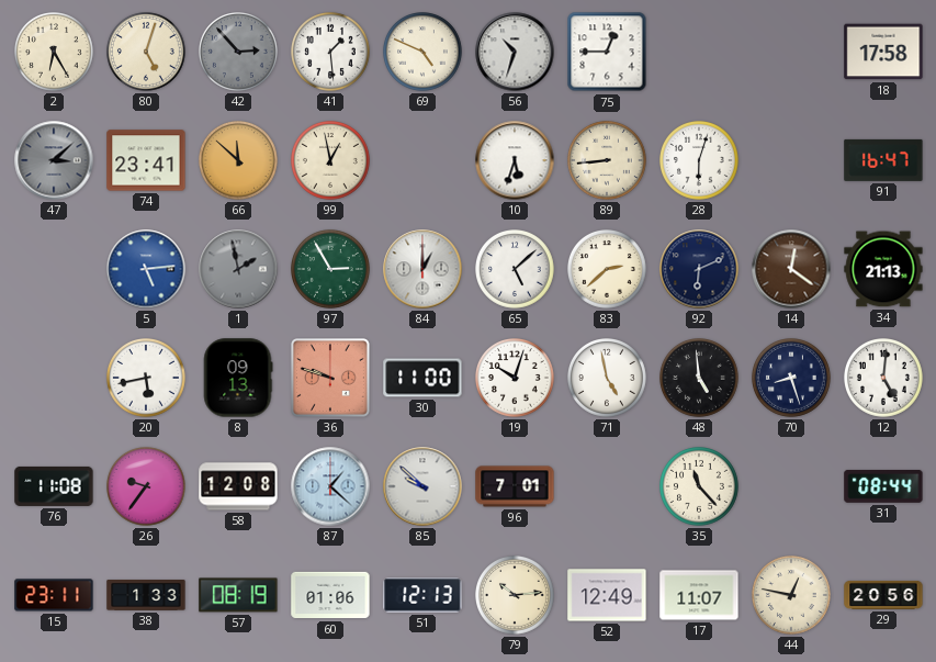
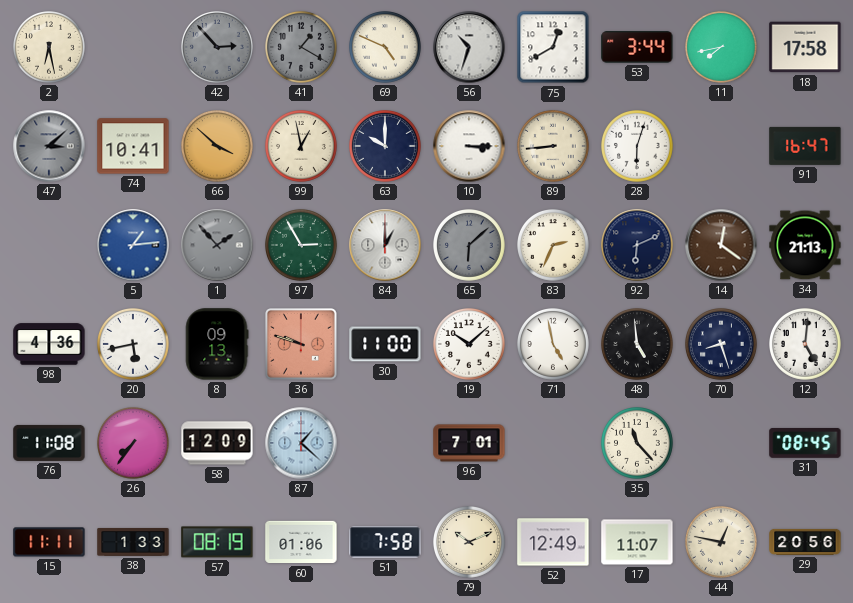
2: 6:25 -> 6:28 (50, 48)
80: 5:03 -> none (147, 53)
41: 1:29 -> 1:20 (302, 48)
41 dial: white -> grey (302, 48)
75: 12:45 -> 12:40 (553, 47)
53: none -> 3:44 (637, 47)
11: none -> 7:43 (722, 48)
74: 23:41 -> 10:41 (133, 146)
66: 11:52 -> 3:52 (218, 147)
63: none -> 10:00 (386, 147)
10: 5:33 -> 3:15 (469, 146)
5: 5:14 -> 1:14 (133, 245)
1: 1:58 -> 1:53 (217, 245)
65: 5:08 -> 6:08 (470, 246)
65 dial: white -> grey (470, 246)
83: 2:38 -> 2:34 (554, 246)
98: none -> 4:36 (49, 344)
19: 10:03 -> 10:08 (470, 345)
26: 9:36 -> 7:36 (134, 444)
58: 12:08 -> 12:09 (217, 443)
85: 9:52 -> none (422, 486)
31: 08:44 -> 08:45 (805, 443)
15: 23:11 -> 11:11 (49, 542)
51: 12:13 -> 7:58 (385, 542)
79: 10:14 -> 10:11 (470, 543)
